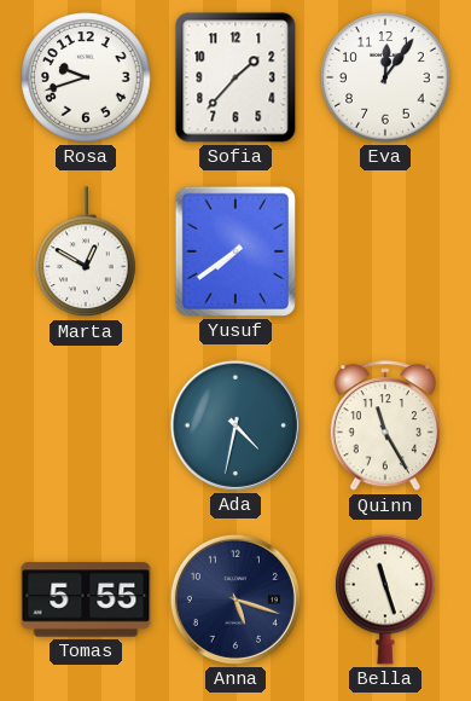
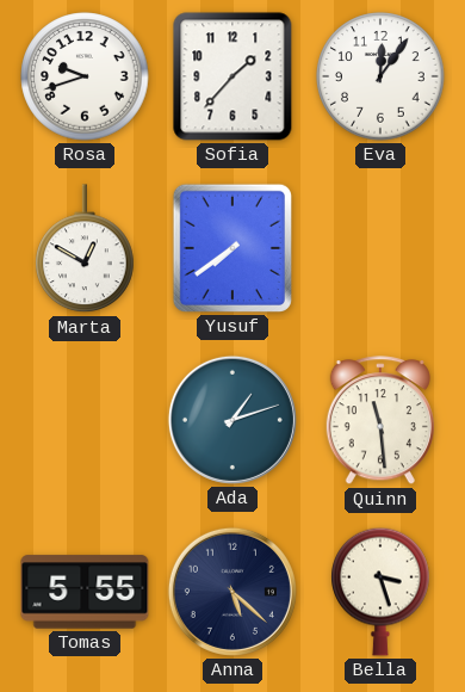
Ada: 4:32 -> 1:12 (232, 420)
Quinn: 11:25 -> 11:29 (380, 421)
Anna: 5:18 -> 5:22 (232, 592)
Bella: 11:27 -> 3:27 (380, 592)
